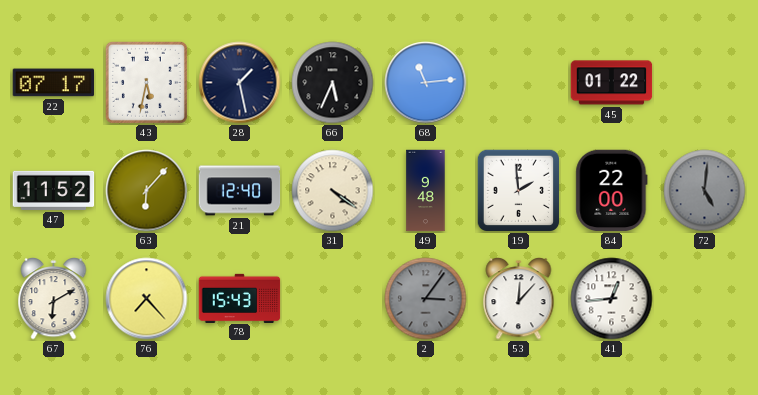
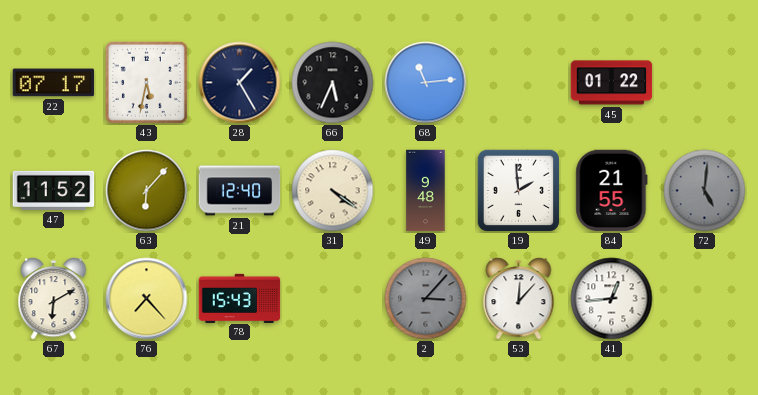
28: 1:28 -> 1:25 (240, 83)
84: 22:00 -> 21:55 (612, 191)
2: 3:06 -> 3:07 (426, 299)
